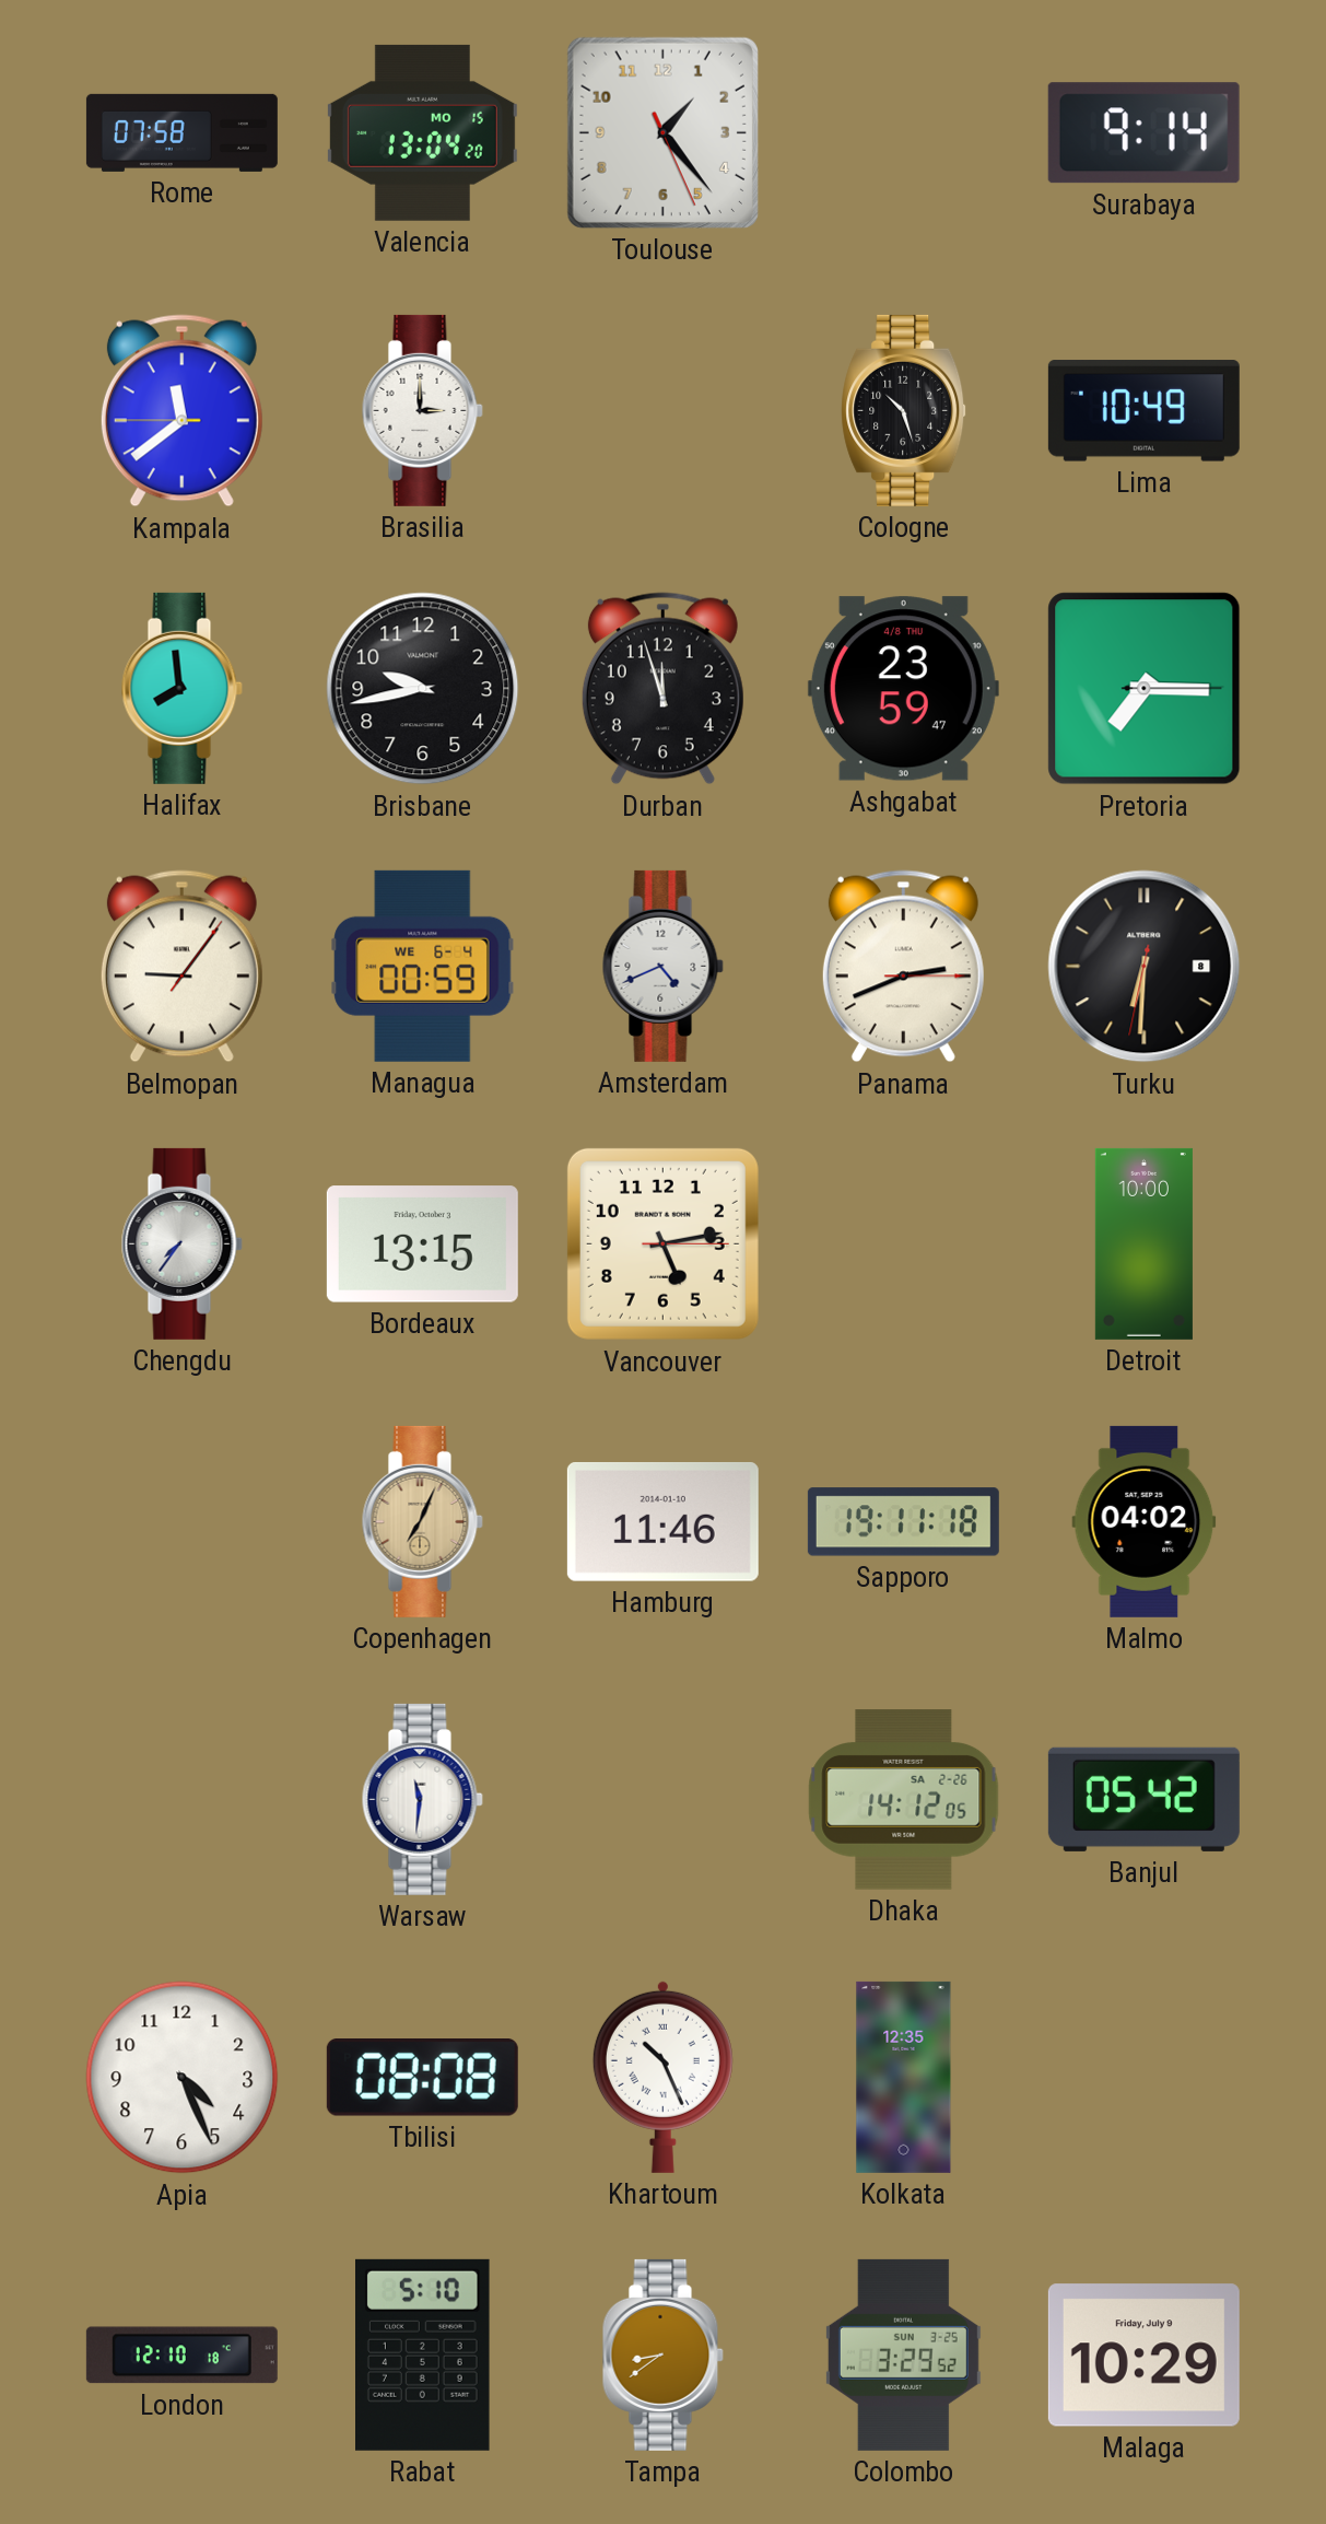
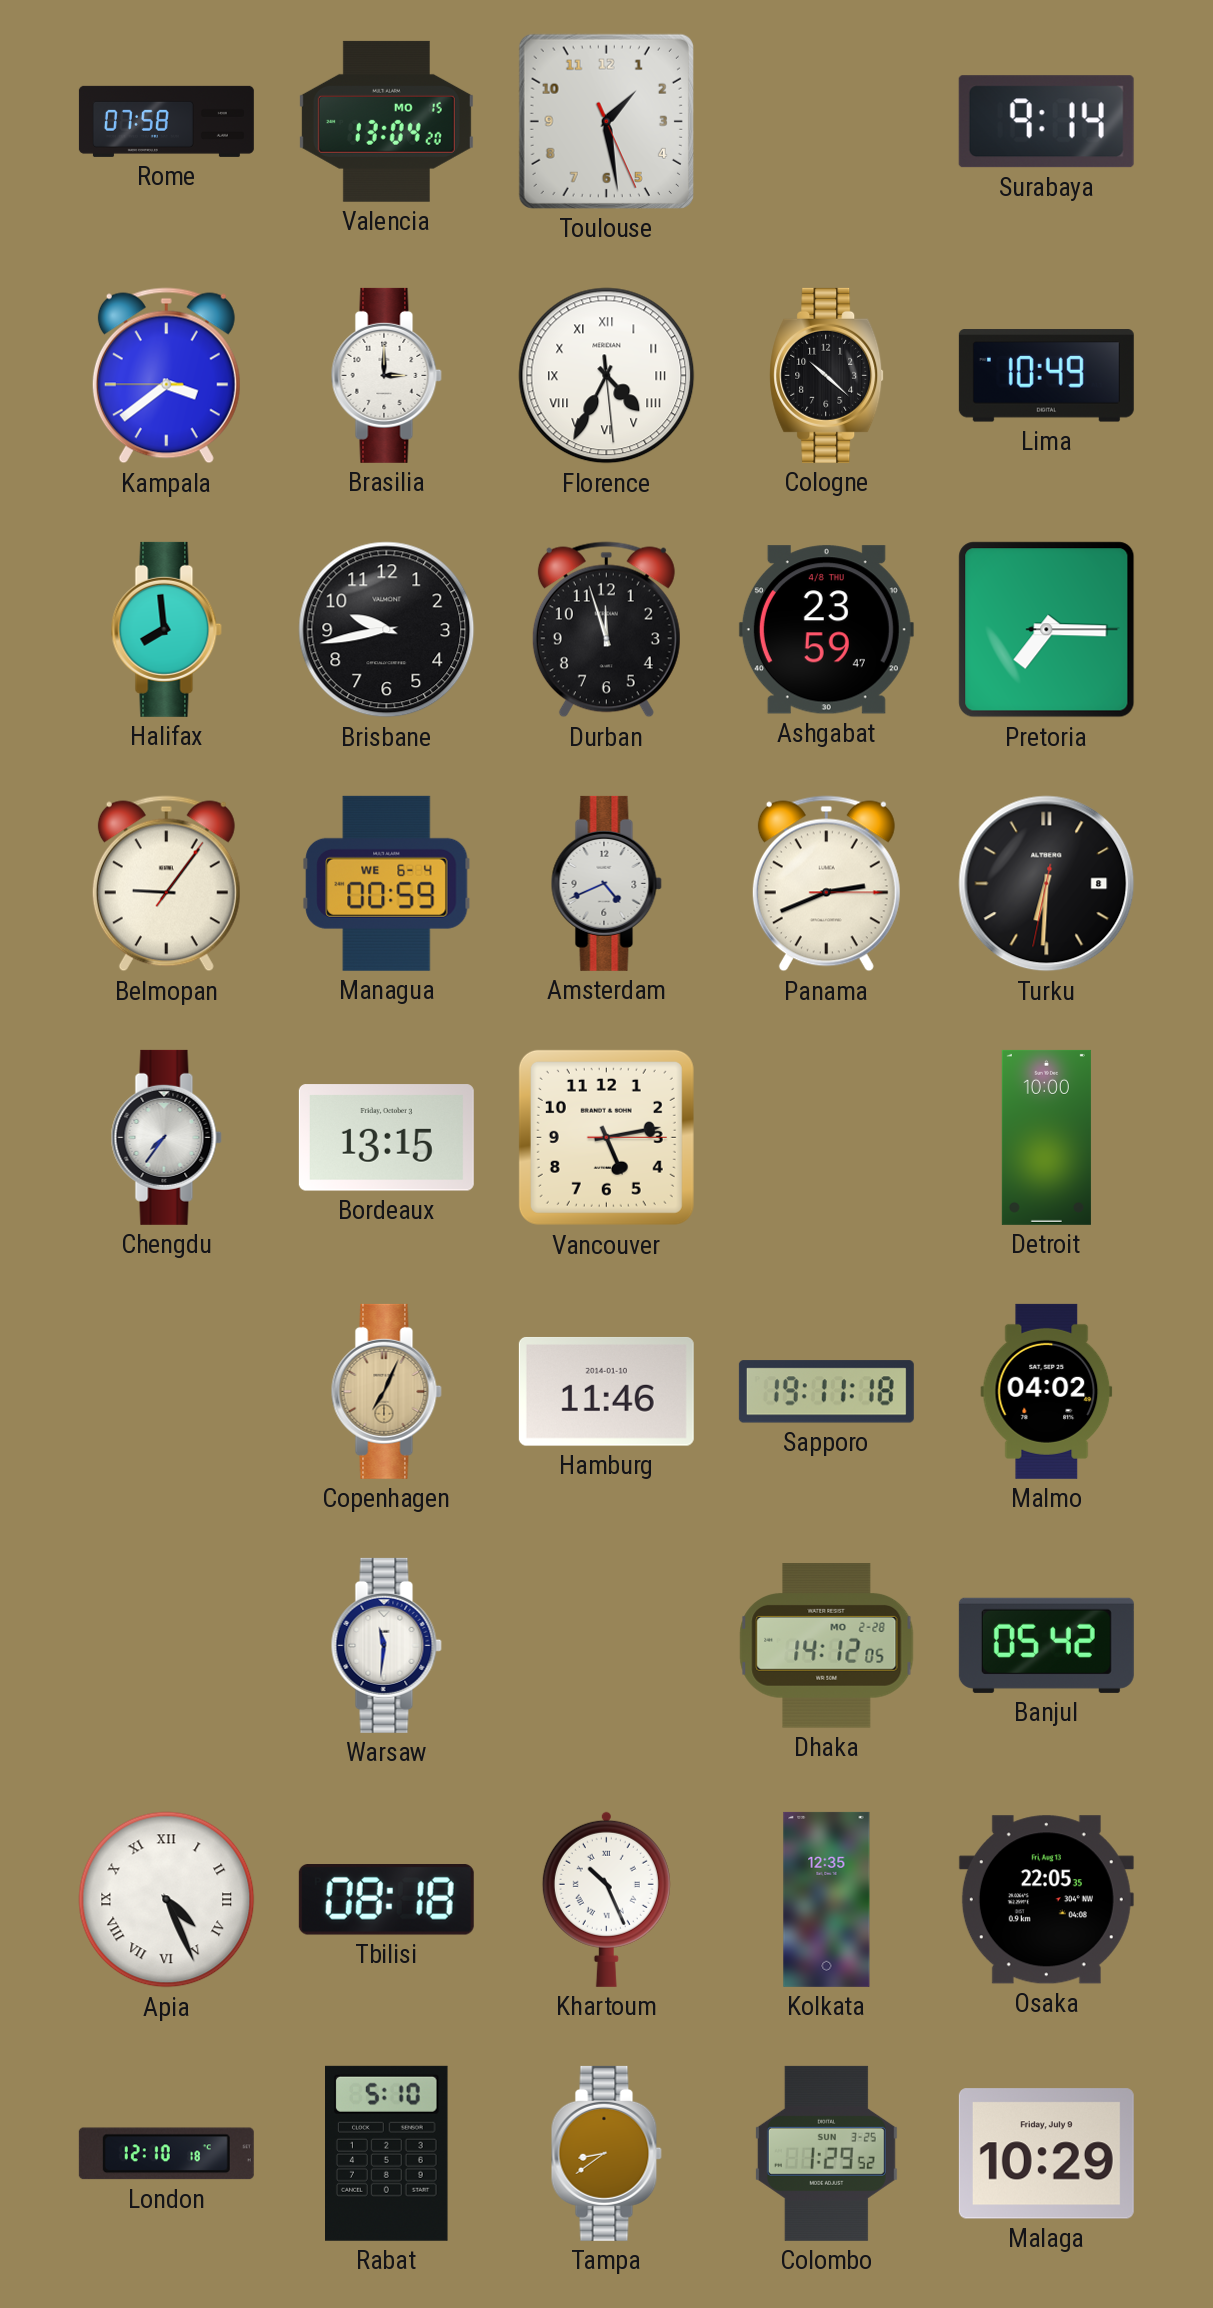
Toulouse: 1:23 -> 1:28 (606, 121)
Kampala: 11:38 -> 3:38 (166, 376)
Florence: none -> 4:34 (607, 376)
Cologne: 10:27 -> 10:22 (827, 375)
Dhaka date: SA 2-26 -> MO 2-28 (827, 1646)
Apia numerals: Arabic -> Roman (167, 1900)
Tbilisi: 08:08 -> 08:18 (386, 1900)
Osaka: none -> 22:05 (1046, 1900)
Colombo: 3:29 -> 1:29 (826, 2153)
